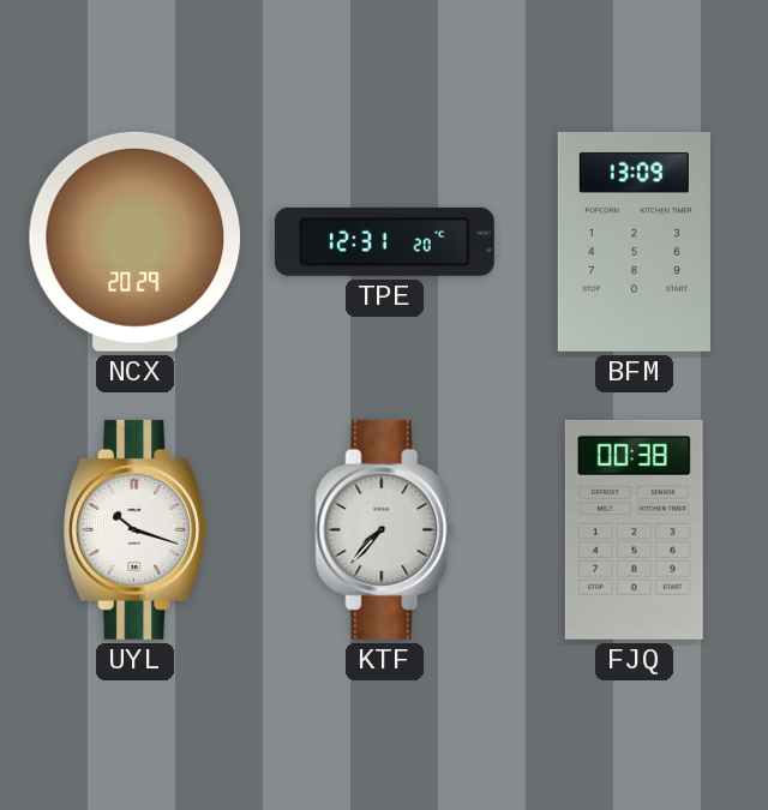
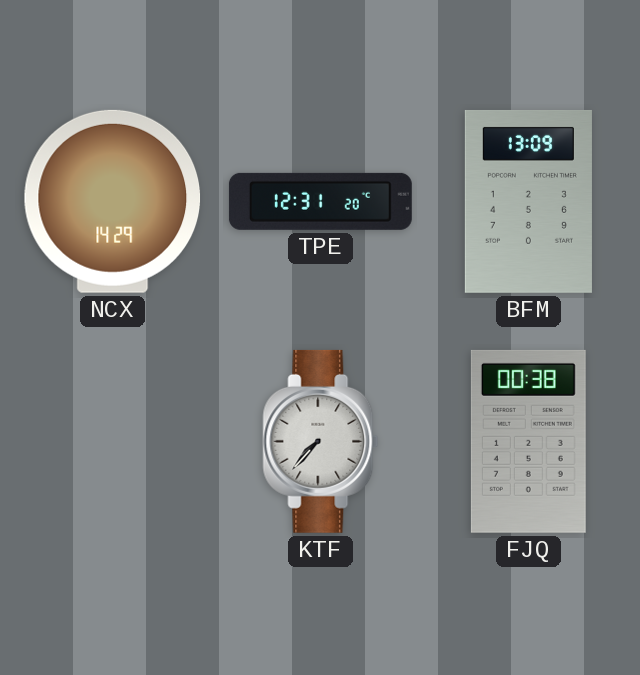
NCX: 20:29 -> 14:29 (113, 201)
UYL: 10:18 -> none (136, 529)
